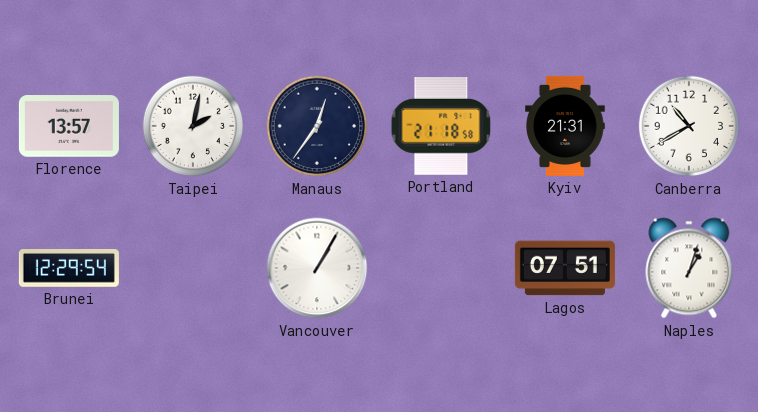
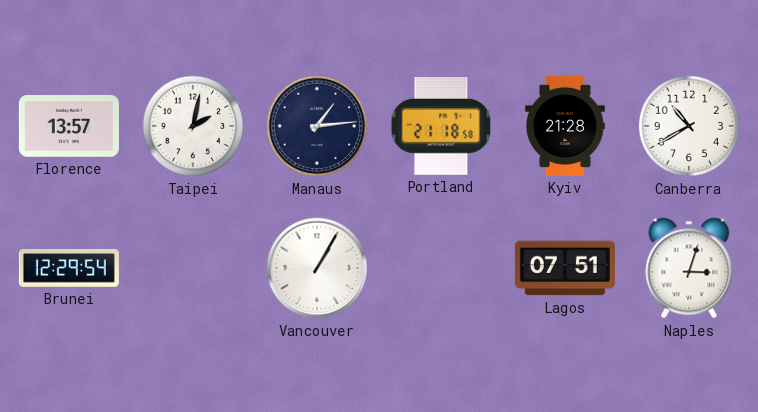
Manaus: 12:36 -> 1:14 (317, 126)
Kyiv: 21:31 -> 21:28 (565, 126)
Naples: 1:03 -> 3:03 (689, 268)
